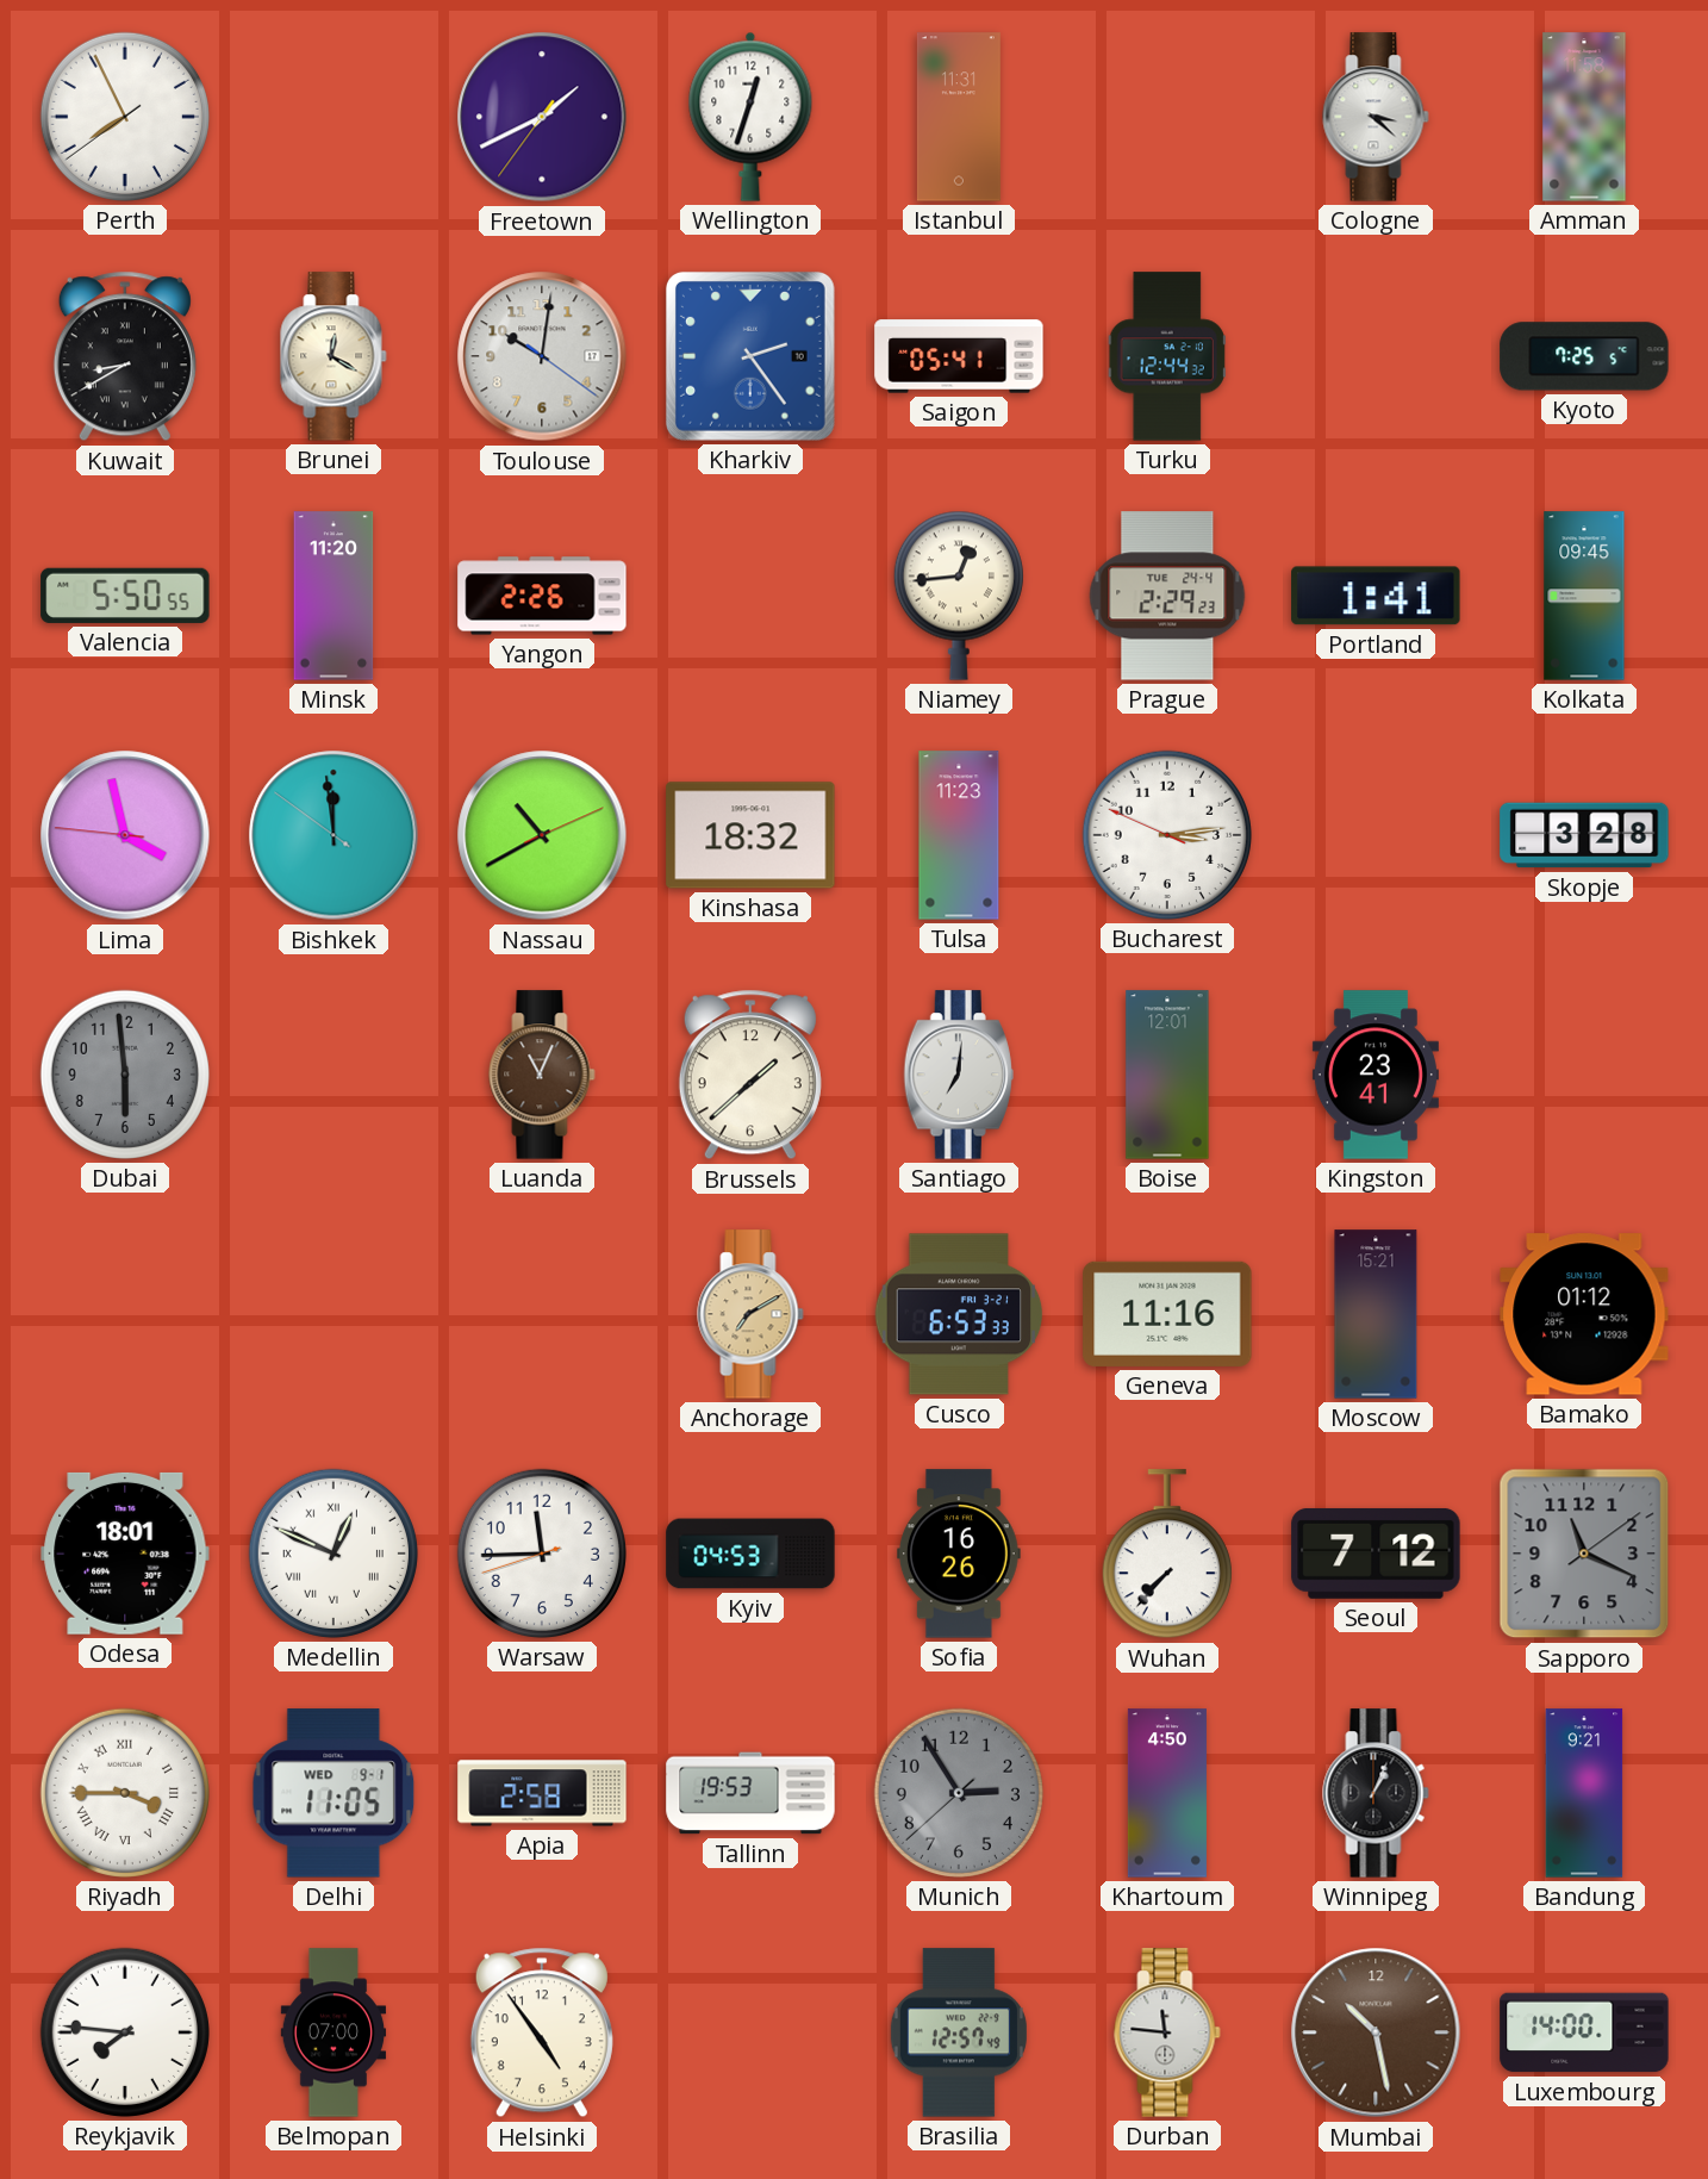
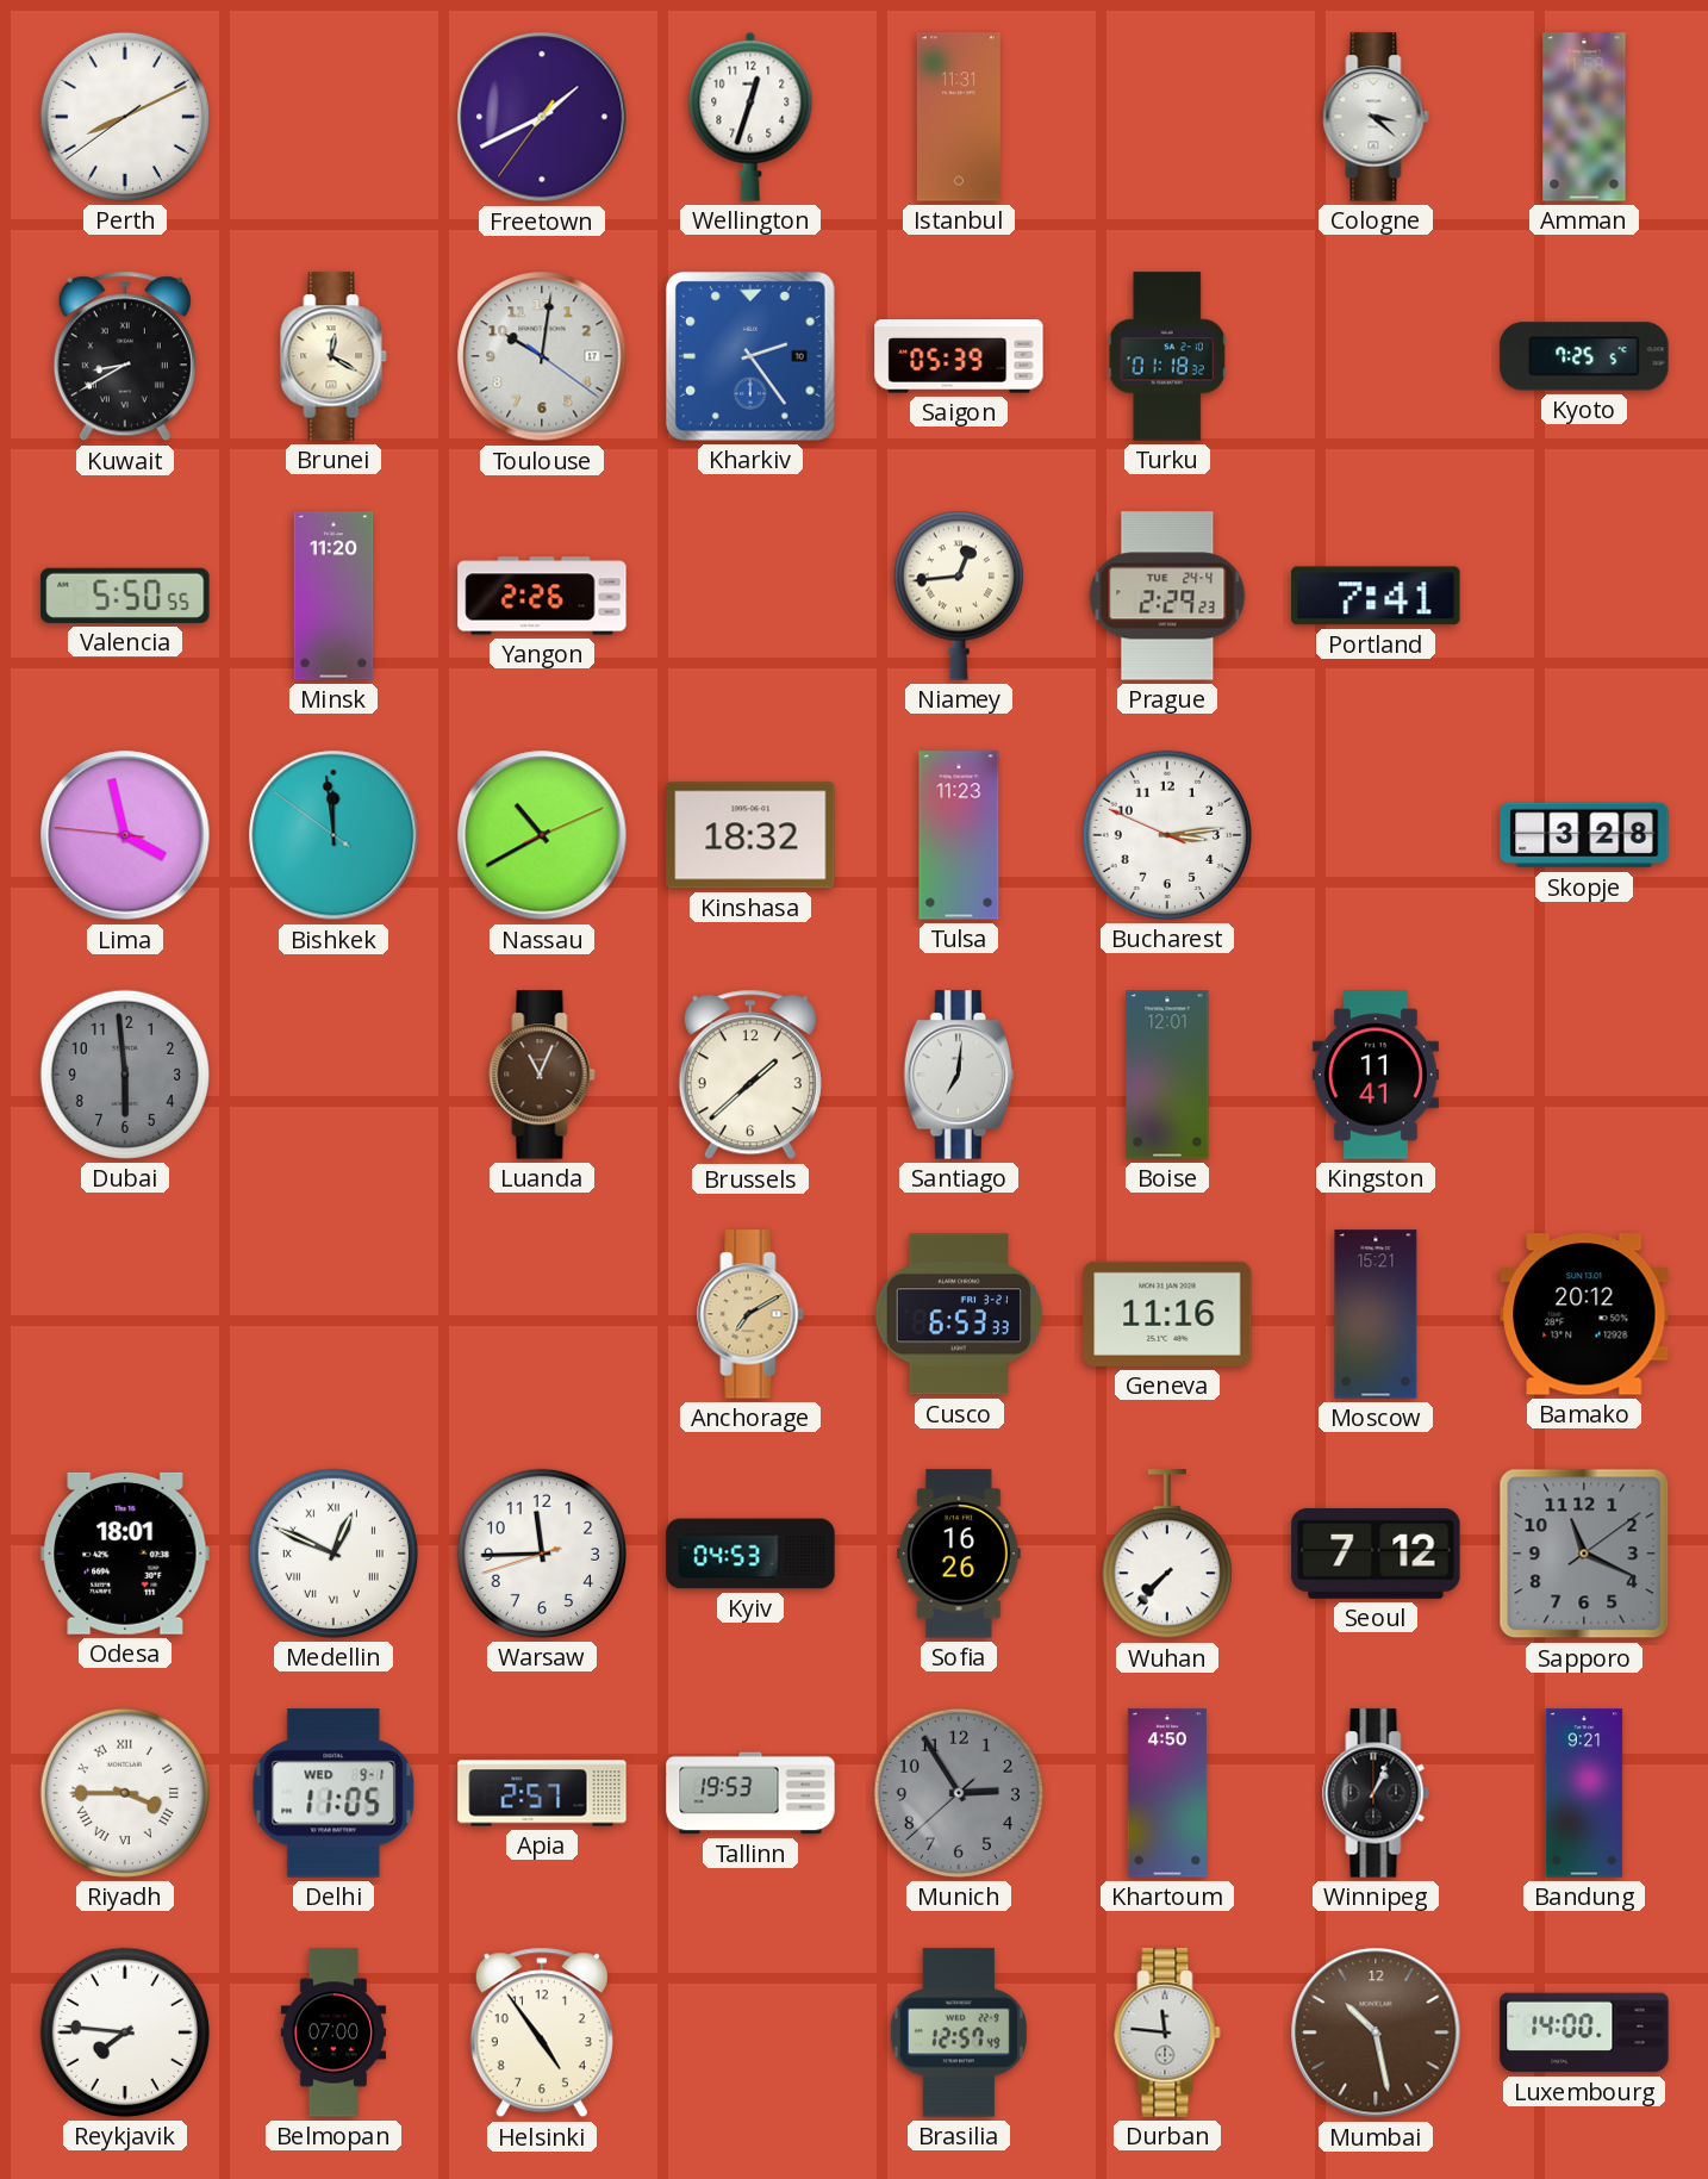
Perth: 7:55 -> 8:10 (125, 117)
Saigon: 05:41 -> 05:39 (959, 356)
Turku: 12:44 -> 01:18 (1167, 356)
Portland: 1:41 -> 7:41 (1376, 596)
Kolkata: 09:45 -> none (1584, 596)
Kingston: 23:41 -> 11:41 (1376, 1075)
Bamako: 01:12 -> 20:12 (1584, 1314)
Apia: 2:58 -> 2:57 (542, 1793)
